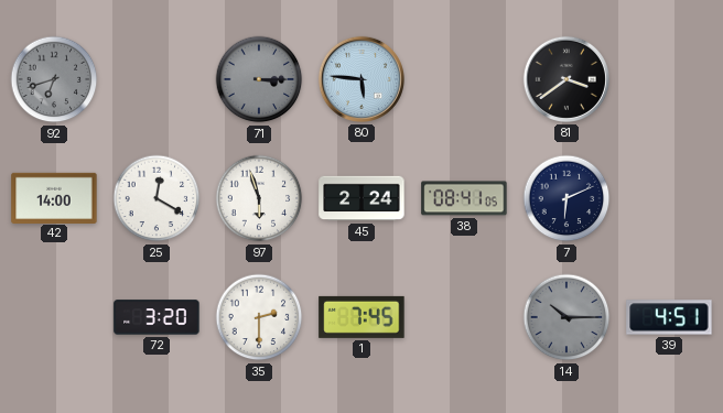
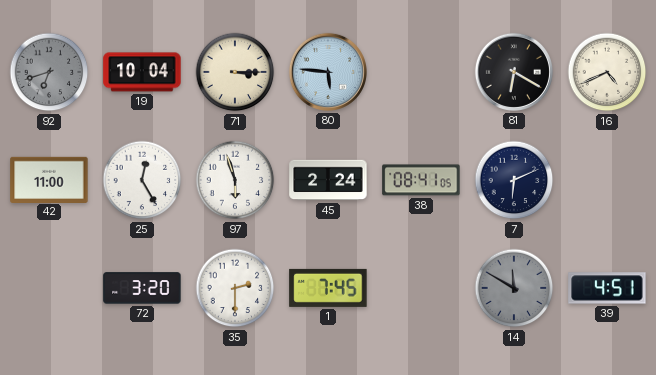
19: none -> 10:04 (142, 72)
71 dial: grey -> cream (235, 72)
81: 3:39 -> 6:20 (514, 72)
16: none -> 4:41 (607, 72)
42: 14:00 -> 11:00 (49, 179)
25: 12:20 -> 12:25 (142, 180)
14: 10:15 -> 11:50 (514, 288)
